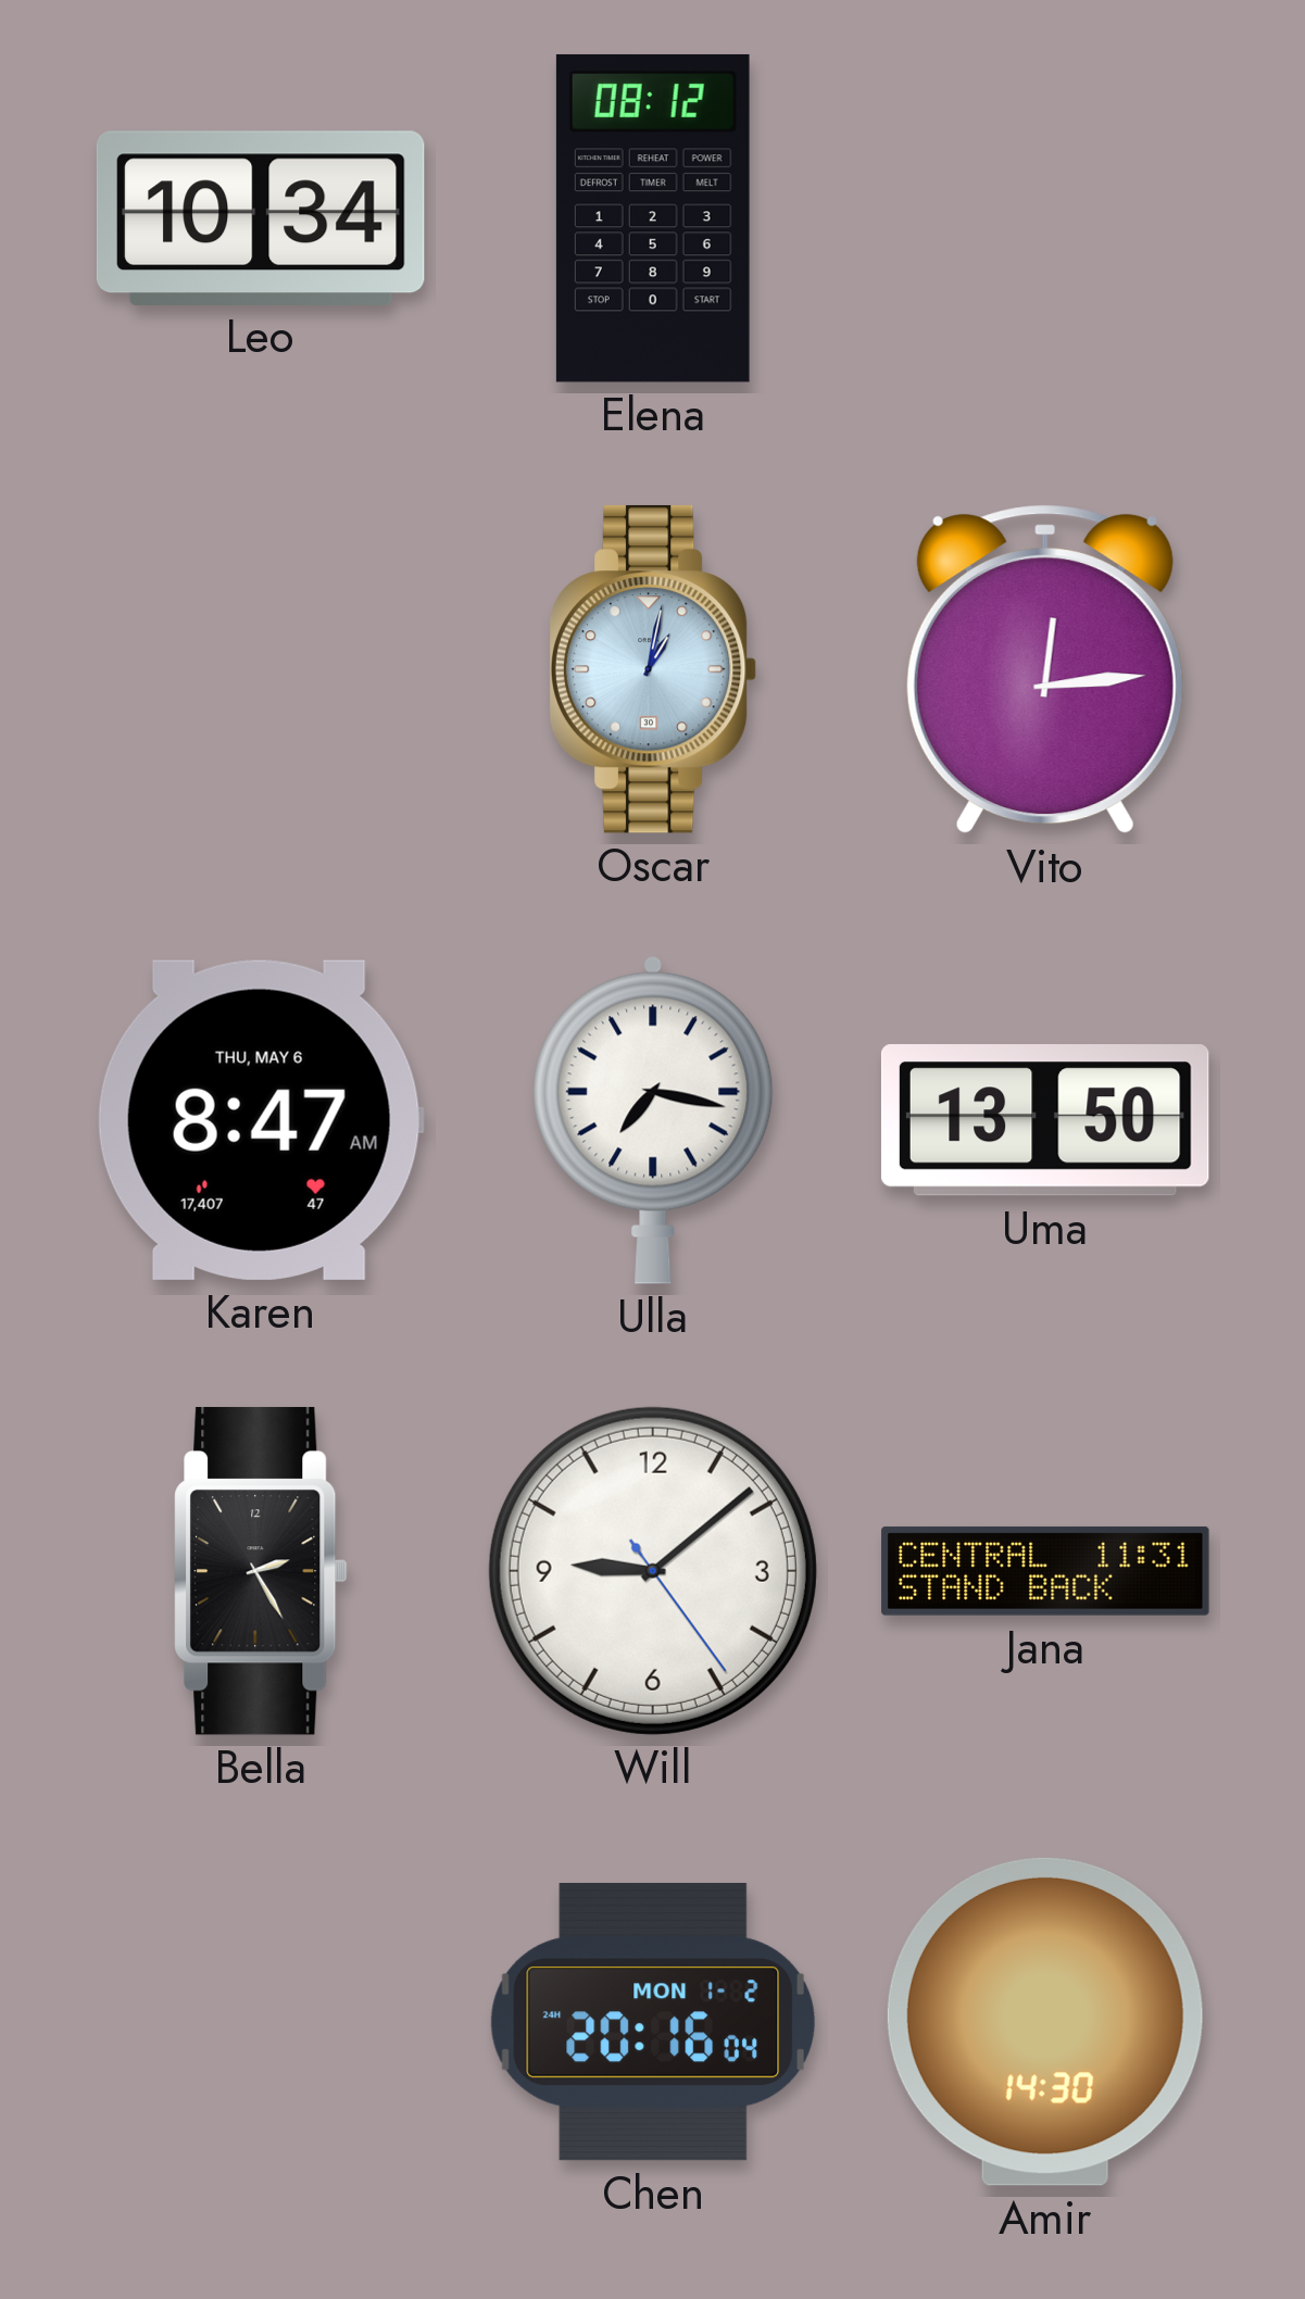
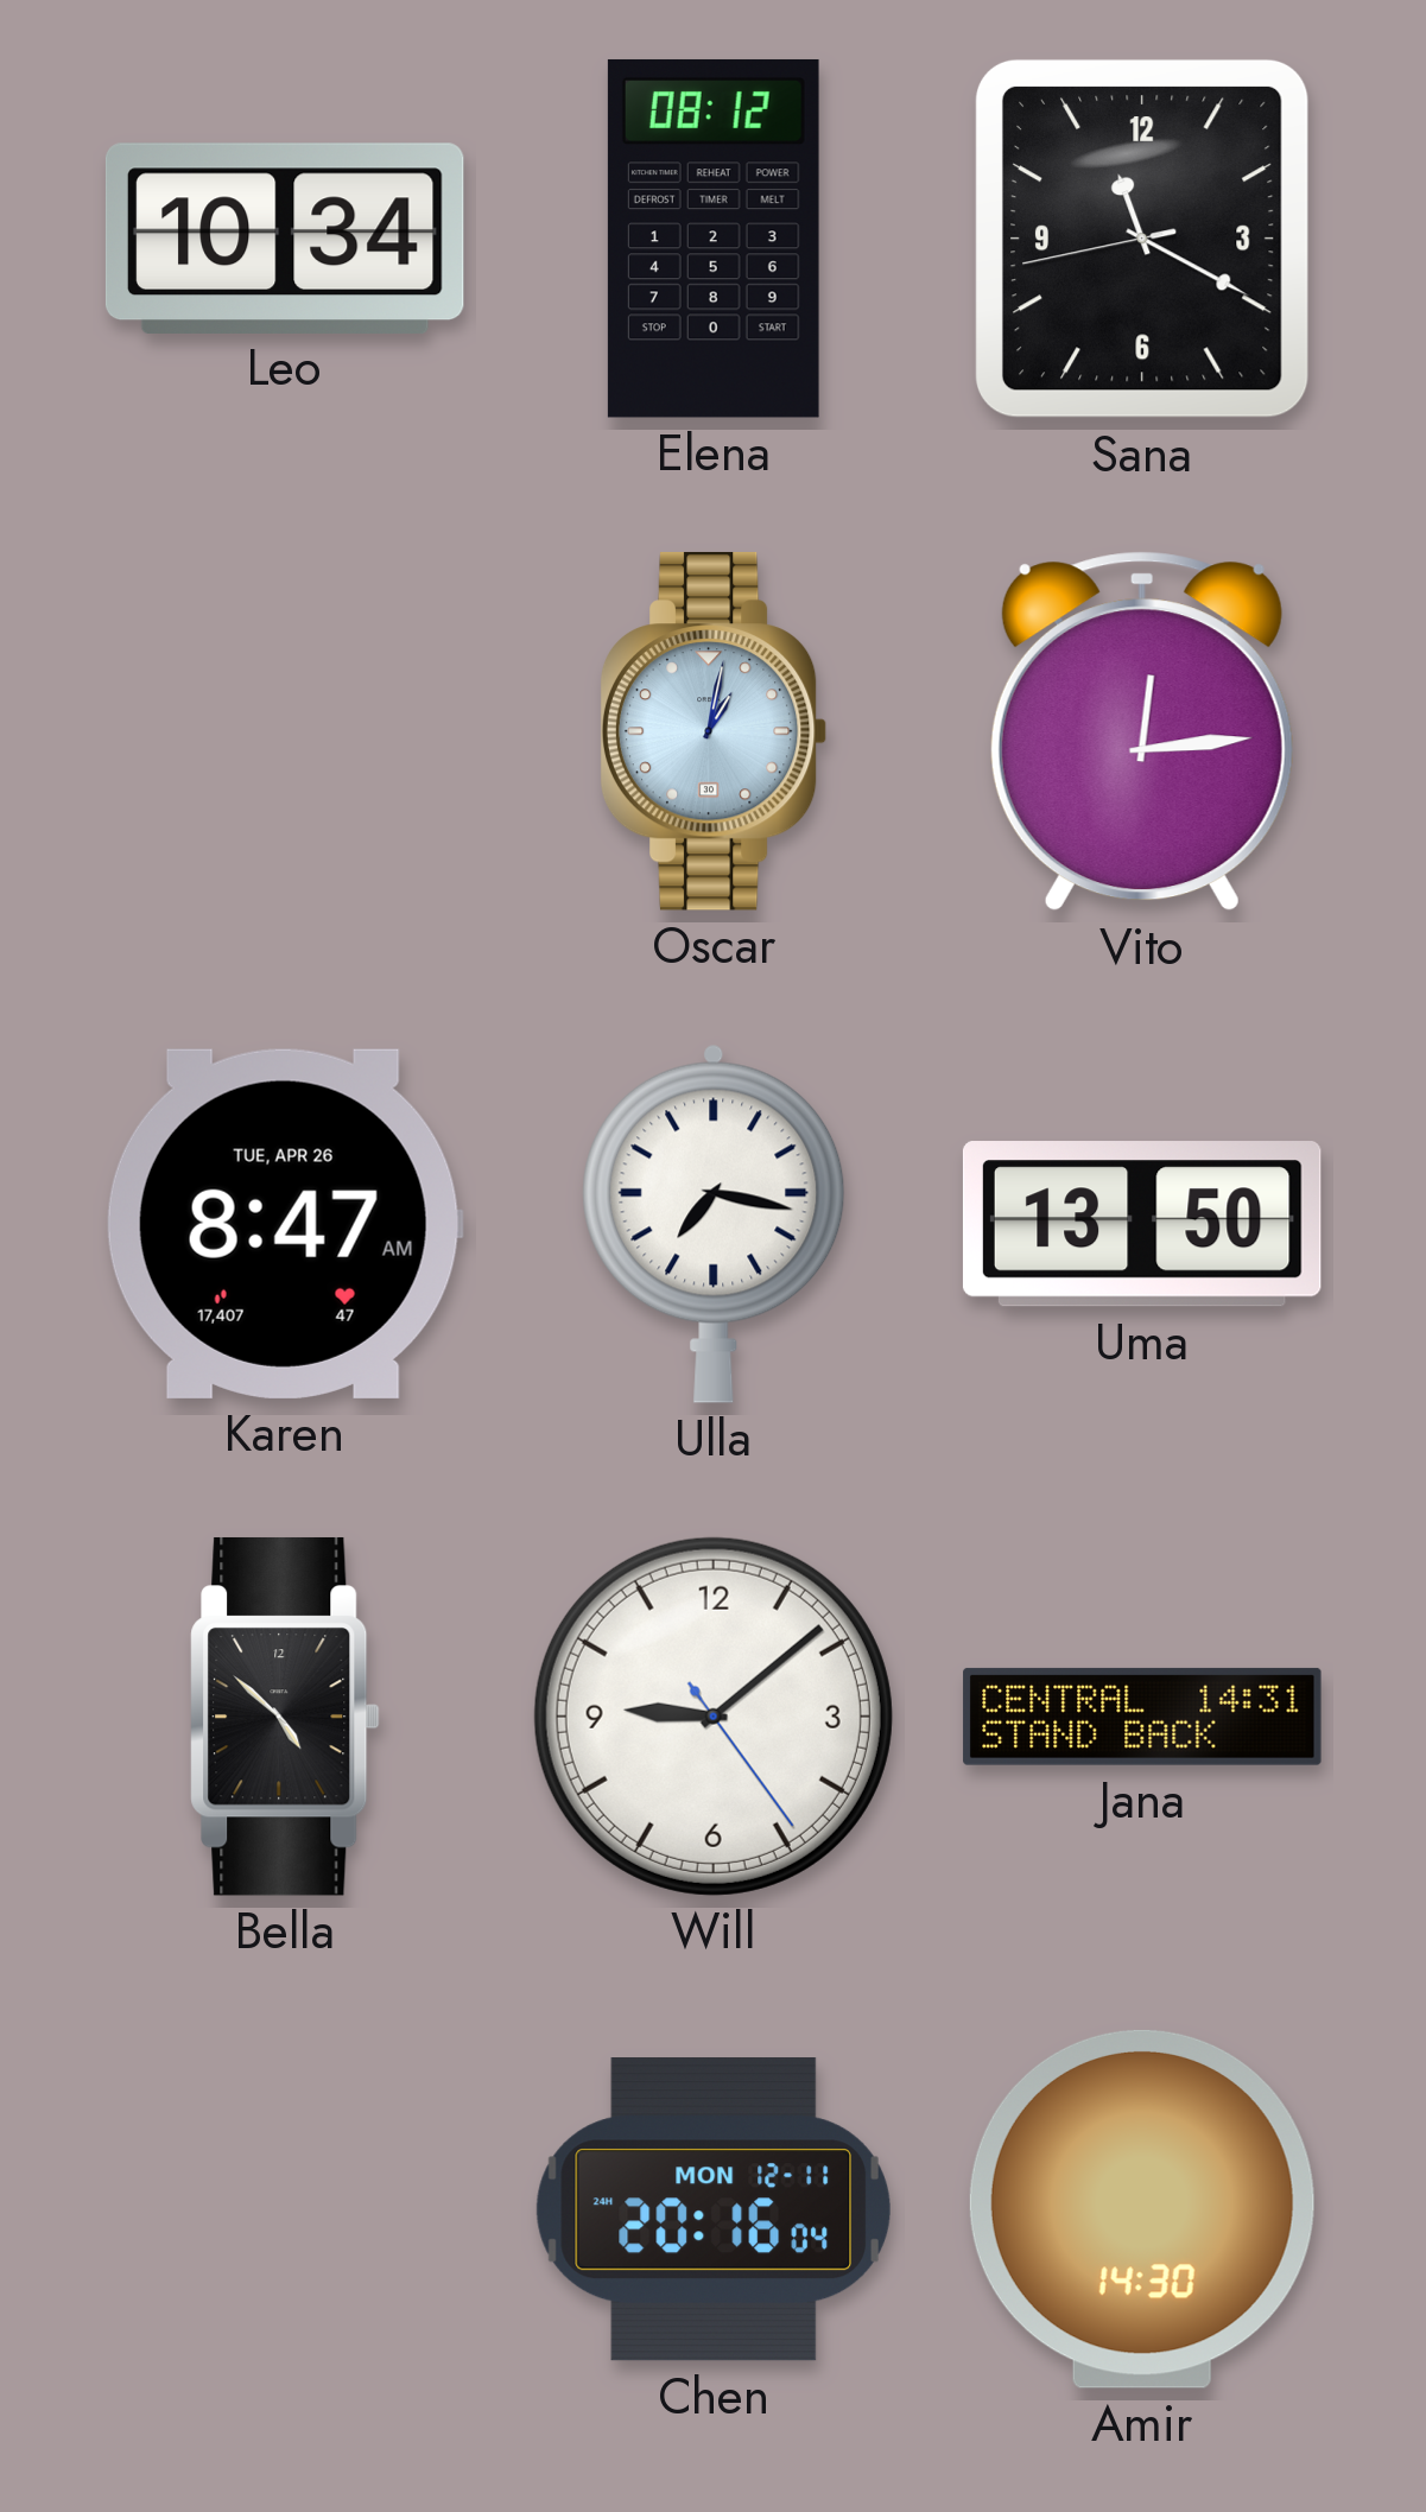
Sana: none -> 11:19 (1142, 239)
Karen date: THU, MAY 6 -> TUE, APR 26 (285, 1224)
Bella: 2:25 -> 4:52 (285, 1717)
Jana: 11:31 -> 14:31 (1142, 1717)
Chen date: MON 1-2 -> MON 12-11 (714, 2209)
